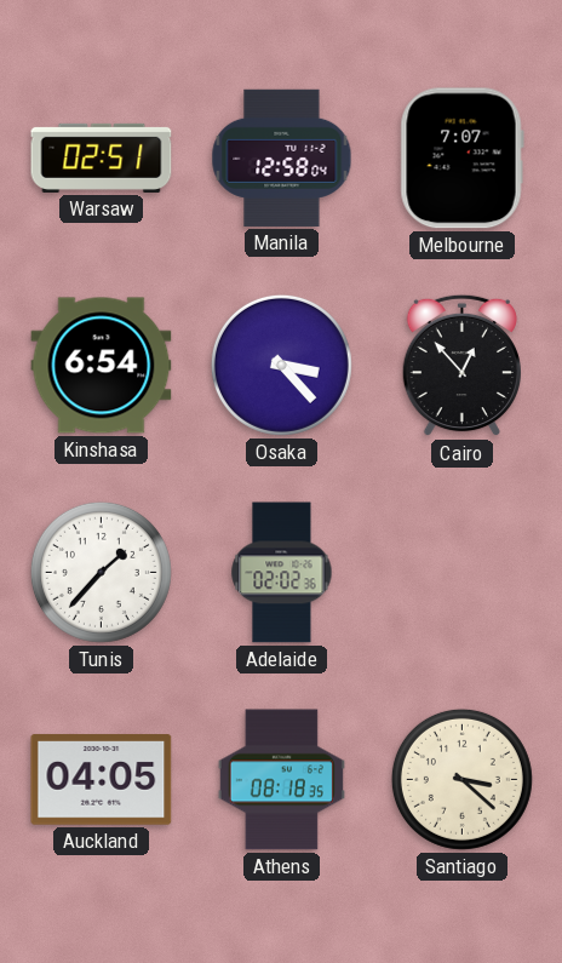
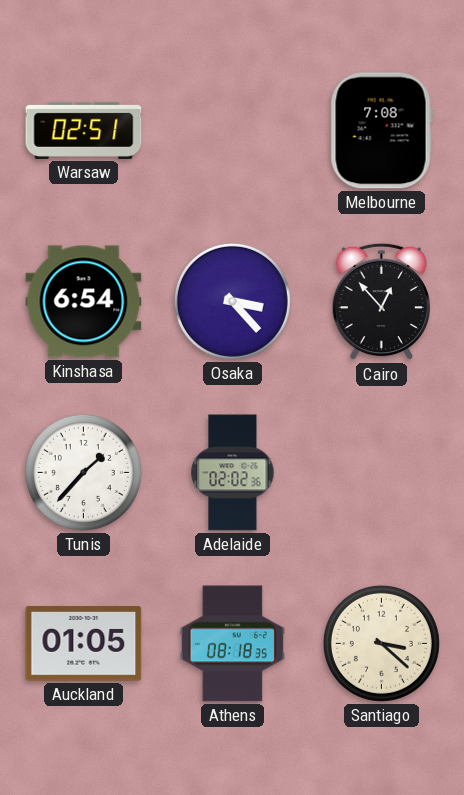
Manila: 12:58 -> none (282, 157)
Melbourne: 7:07 -> 7:08 (381, 131)
Auckland: 04:05 -> 01:05 (84, 644)
